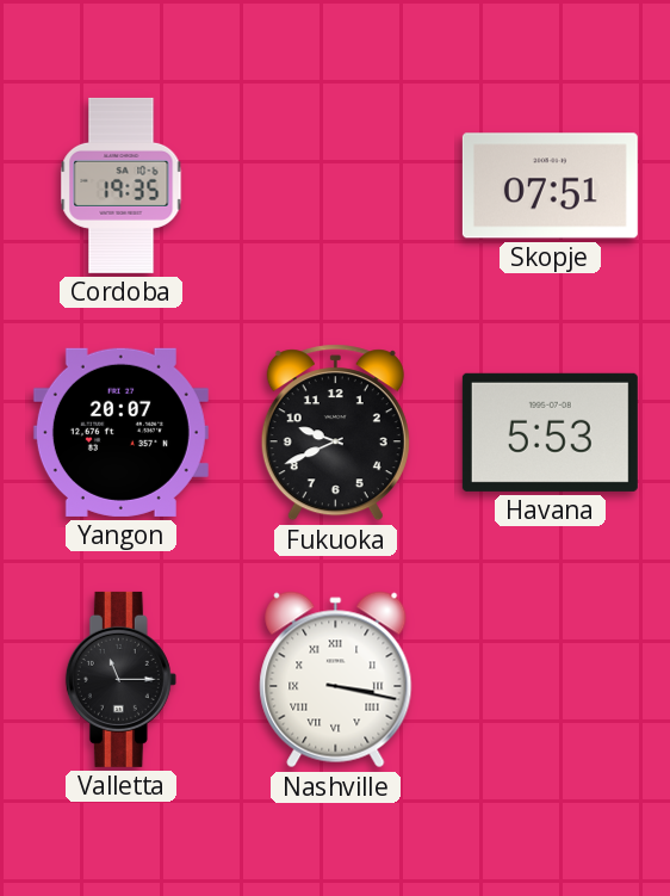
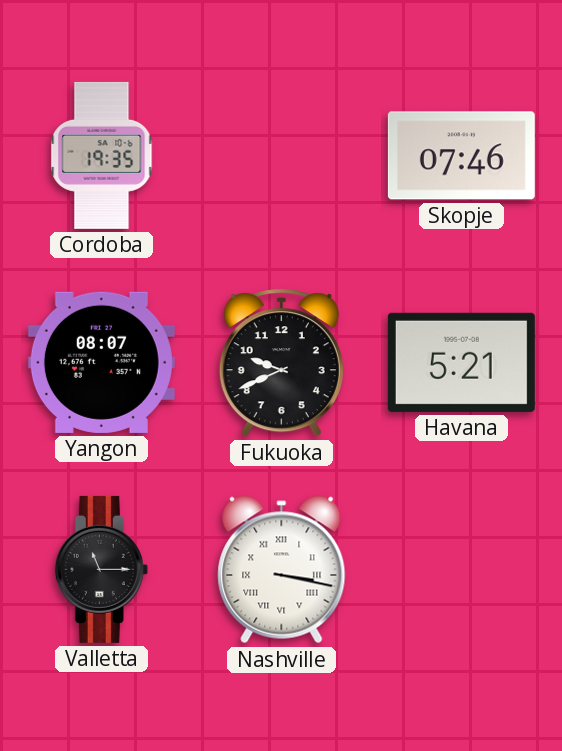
Skopje: 07:51 -> 07:46 (461, 156)
Yangon: 20:07 -> 08:07 (101, 362)
Havana: 5:53 -> 5:21 (461, 362)
